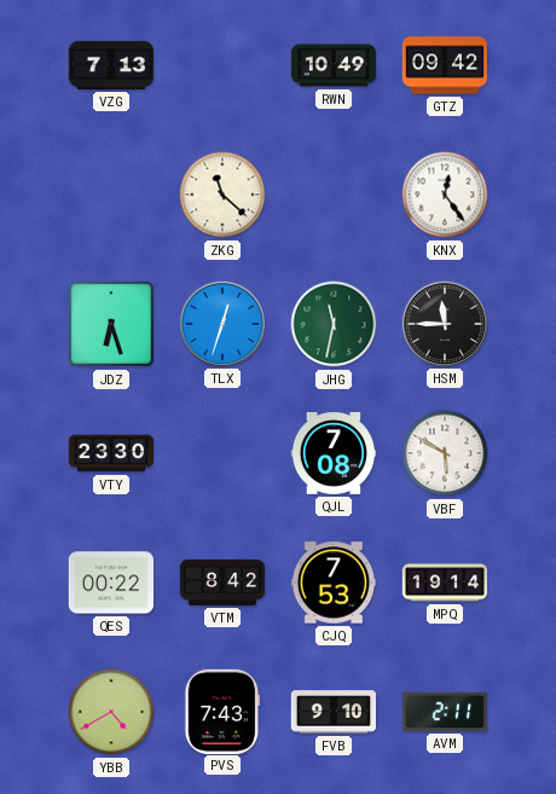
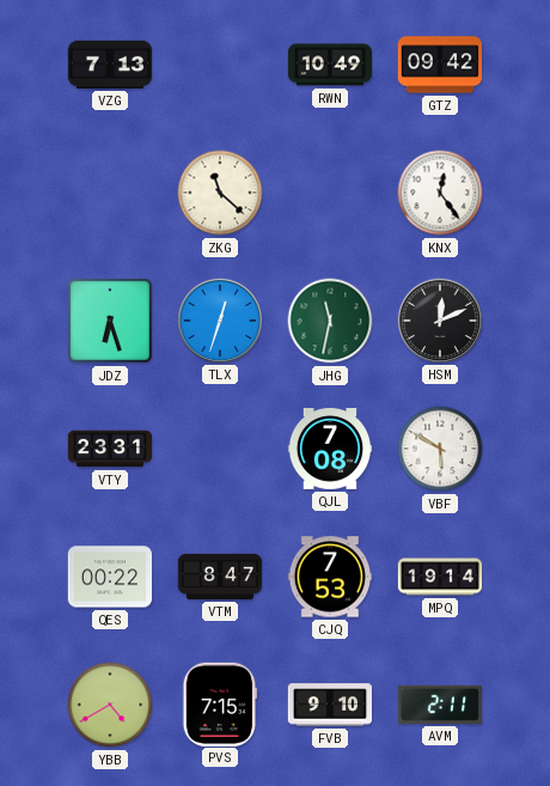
HSM: 11:45 -> 12:11 (439, 319)
VTY: 23:30 -> 23:31 (110, 449)
VTM: 8:42 -> 8:47 (219, 577)
PVS: 7:43 -> 7:15 (220, 703)
